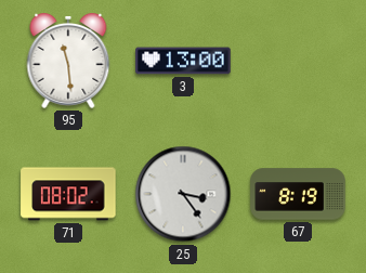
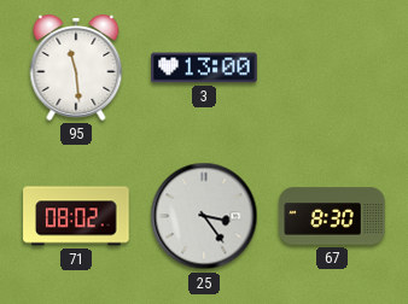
67: 8:19 -> 8:30 (332, 216)
